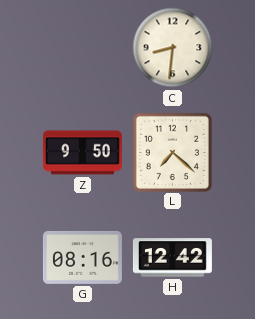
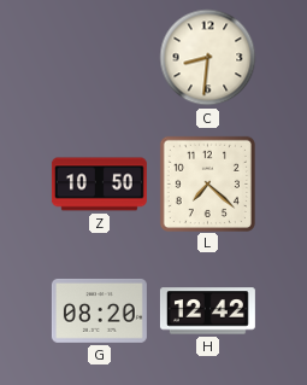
Z: 9:50 -> 10:50 (99, 185)
G: 08:16 -> 08:20 (99, 310)
